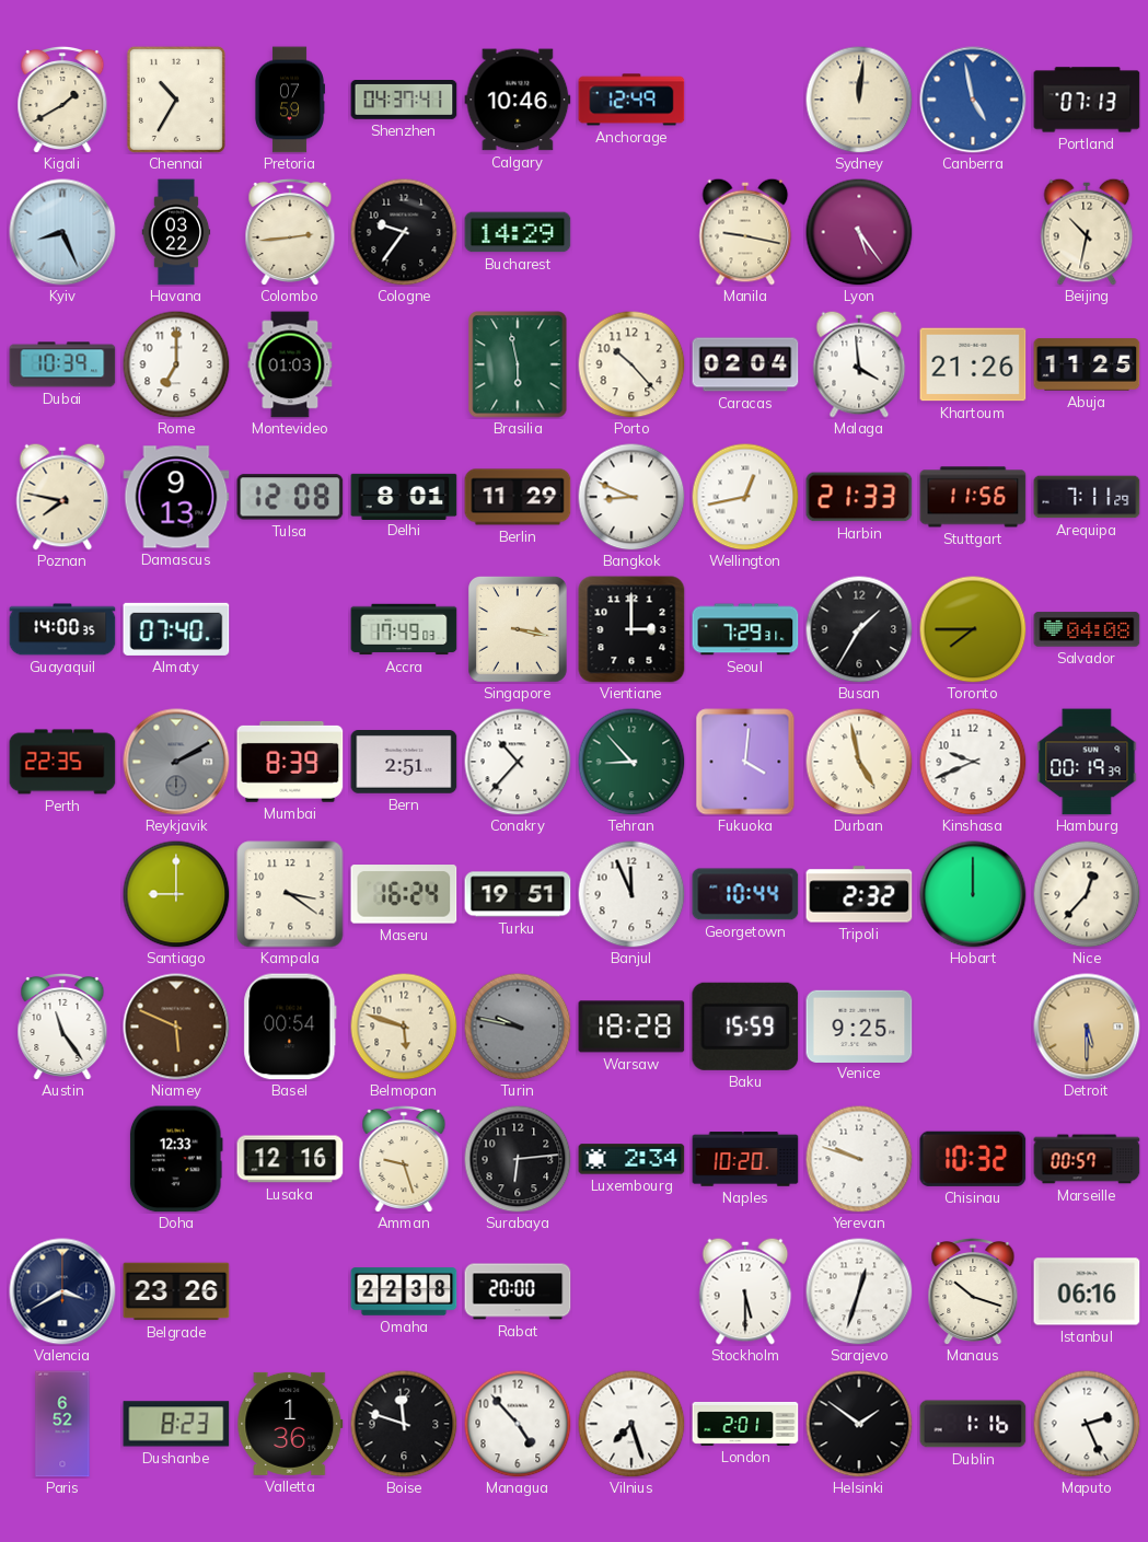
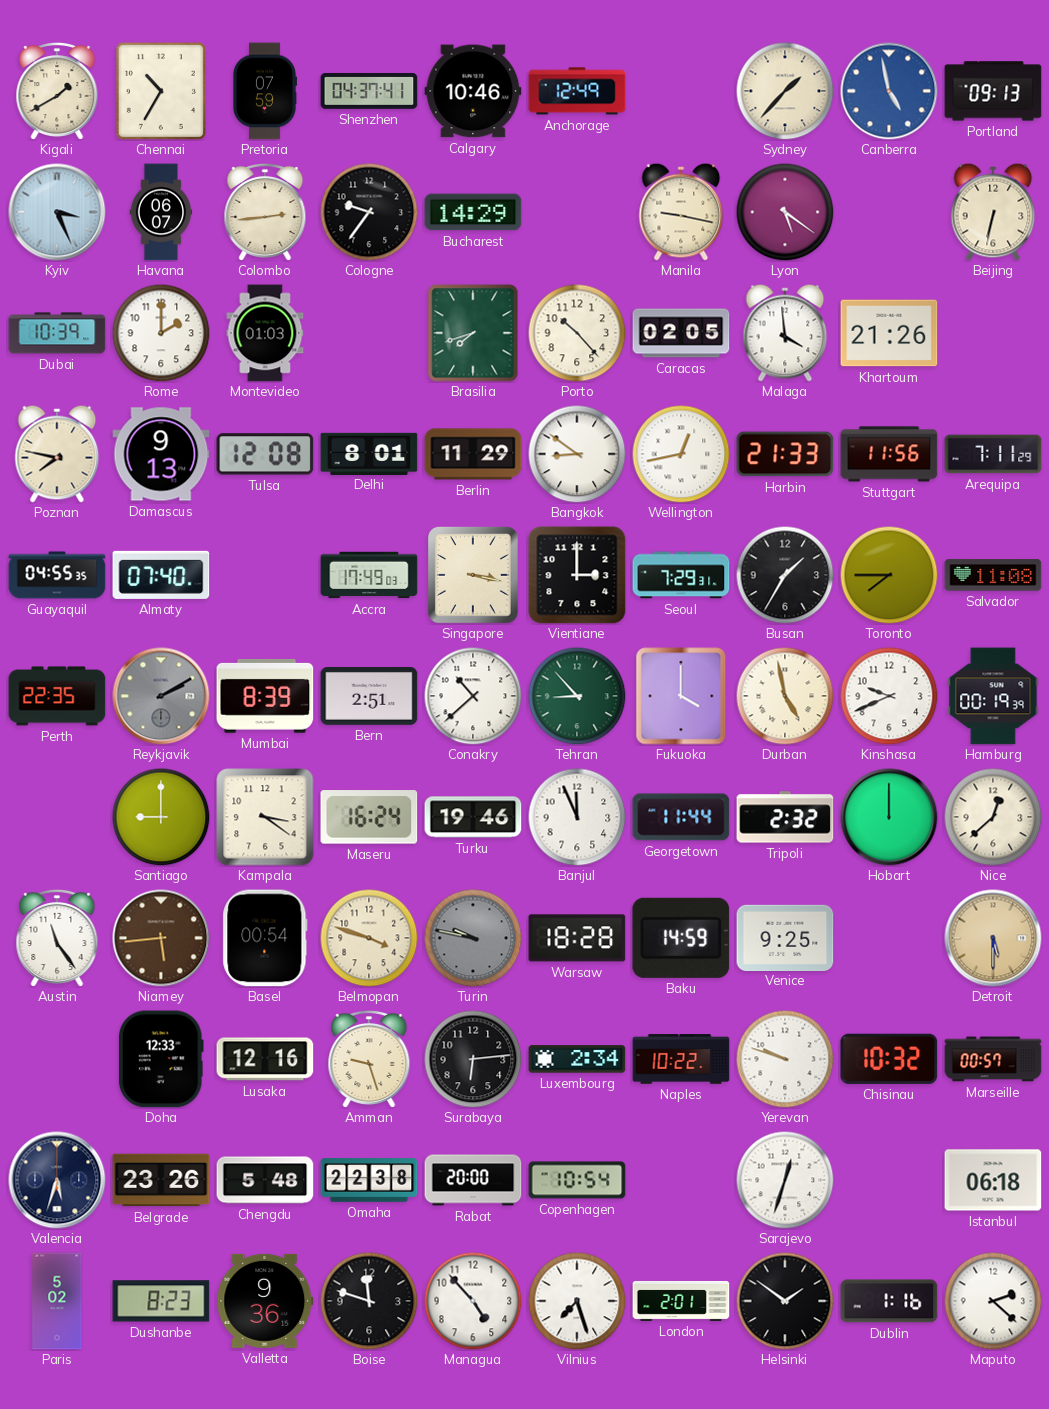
Sydney: 12:01 -> 1:37 (785, 91)
Portland: 07:13 -> 09:13 (993, 91)
Kyiv: 8:26 -> 3:26 (57, 212)
Havana: 03:22 -> 06:07 (161, 212)
Lyon: 5:24 -> 5:21 (785, 212)
Beijing: 10:32 -> 6:32 (993, 212)
Rome: 7:00 -> 2:00 (161, 333)
Brasilia: 5:58 -> 7:42 (473, 333)
Caracas: 02:04 -> 02:05 (681, 333)
Abuja: 11:25 -> none (1087, 364)
Bangkok: 8:49 -> 8:51 (577, 454)
Guayaquil: 14:00 -> 04:55 (57, 575)
Salvador: 04:08 -> 11:08 (993, 575)
Conakry: 10:37 -> 10:38 (473, 696)
Fukuoka: 4:01 -> 4:00 (681, 696)
Turku: 19:51 -> 19:46 (473, 817)
Georgetown: 10:44 -> 11:44 (681, 817)
Nice: 12:37 -> 12:38 (993, 817)
Niamey: 5:49 -> 5:44 (161, 938)
Belmopan: 5:48 -> 3:48 (369, 938)
Baku: 15:59 -> 14:59 (681, 938)
Naples: 10:20 -> 10:22 (681, 1059)
Valencia: 3:40 -> 5:33 (57, 1180)
Chengdu: none -> 5:48 (265, 1180)
Copenhagen: none -> 10:54 (577, 1180)
Stockholm: 5:30 -> none (745, 1291)
Manaus: 10:18 -> none (973, 1290)
Istanbul: 06:16 -> 06:18 (993, 1180)
Paris: 6:52 -> 5:02 (57, 1301)
Valletta: 1:36 -> 9:36 (265, 1301)
Maputo: 2:26 -> 2:22 (993, 1301)
